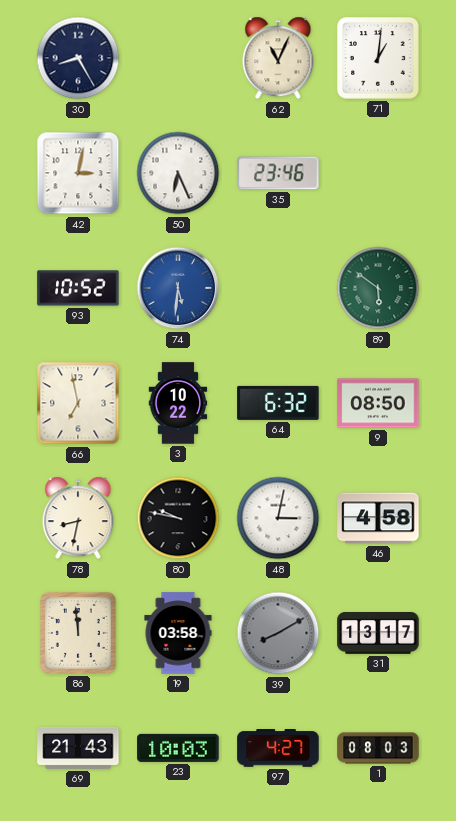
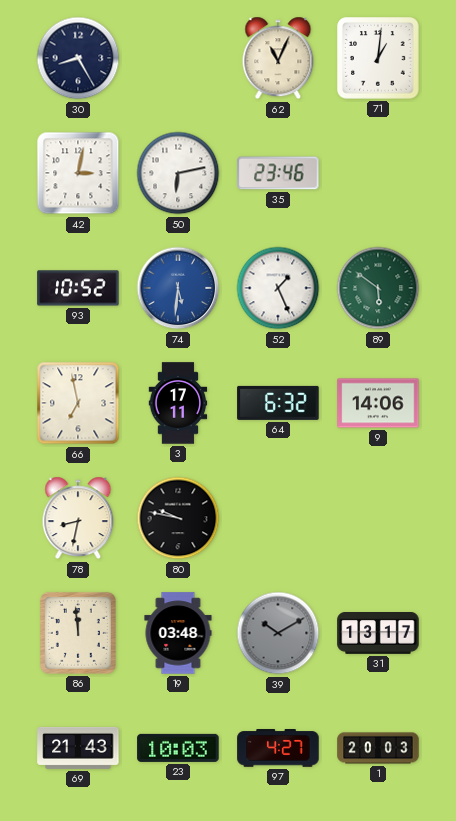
50: 6:26 -> 6:13 (178, 173)
52: none -> 1:26 (278, 288)
3: 10:22 -> 17:11 (178, 403)
9: 08:50 -> 14:06 (378, 403)
48: 3:02 -> none (278, 518)
46: 4:58 -> none (378, 518)
19: 03:58 -> 03:48 (178, 633)
39: 8:10 -> 10:10 (278, 633)
1: 08:03 -> 20:03 (378, 748)
